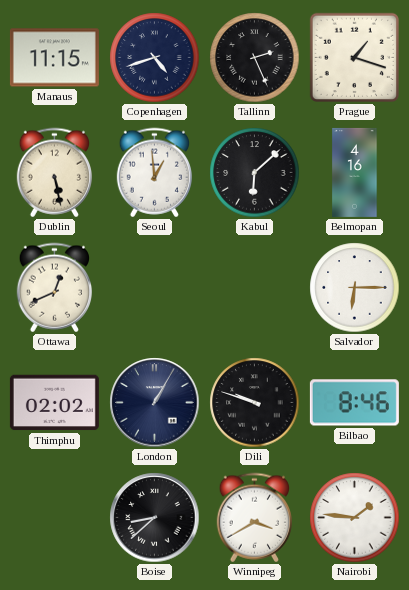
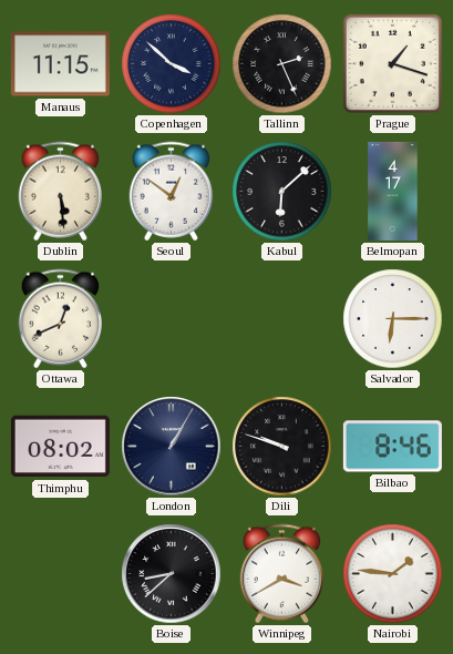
Copenhagen: 4:42 -> 3:52 (172, 64)
Dublin: 5:28 -> 5:29 (60, 192)
Seoul: 12:59 -> 12:51 (171, 192)
Belmopan: 4:16 -> 4:17 (393, 191)
Thimphu: 02:02 -> 08:02 (60, 447)
